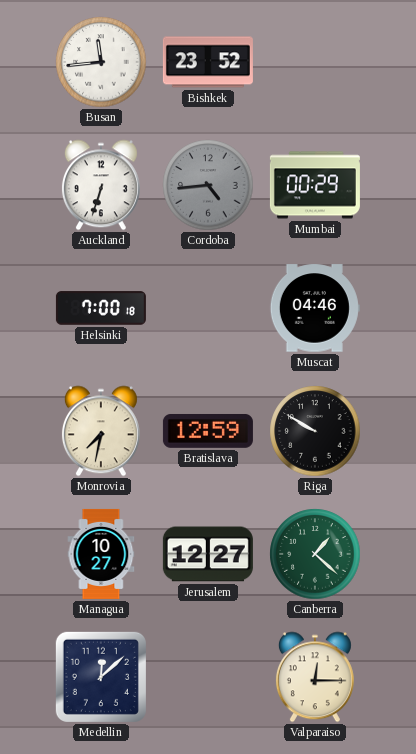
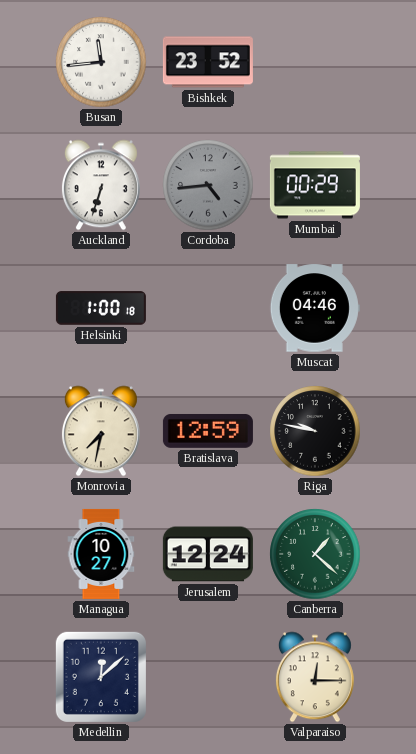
Helsinki: 7:00 -> 1:00 (101, 308)
Riga: 9:50 -> 9:47 (315, 431)
Jerusalem: 12:27 -> 12:24 (208, 554)
